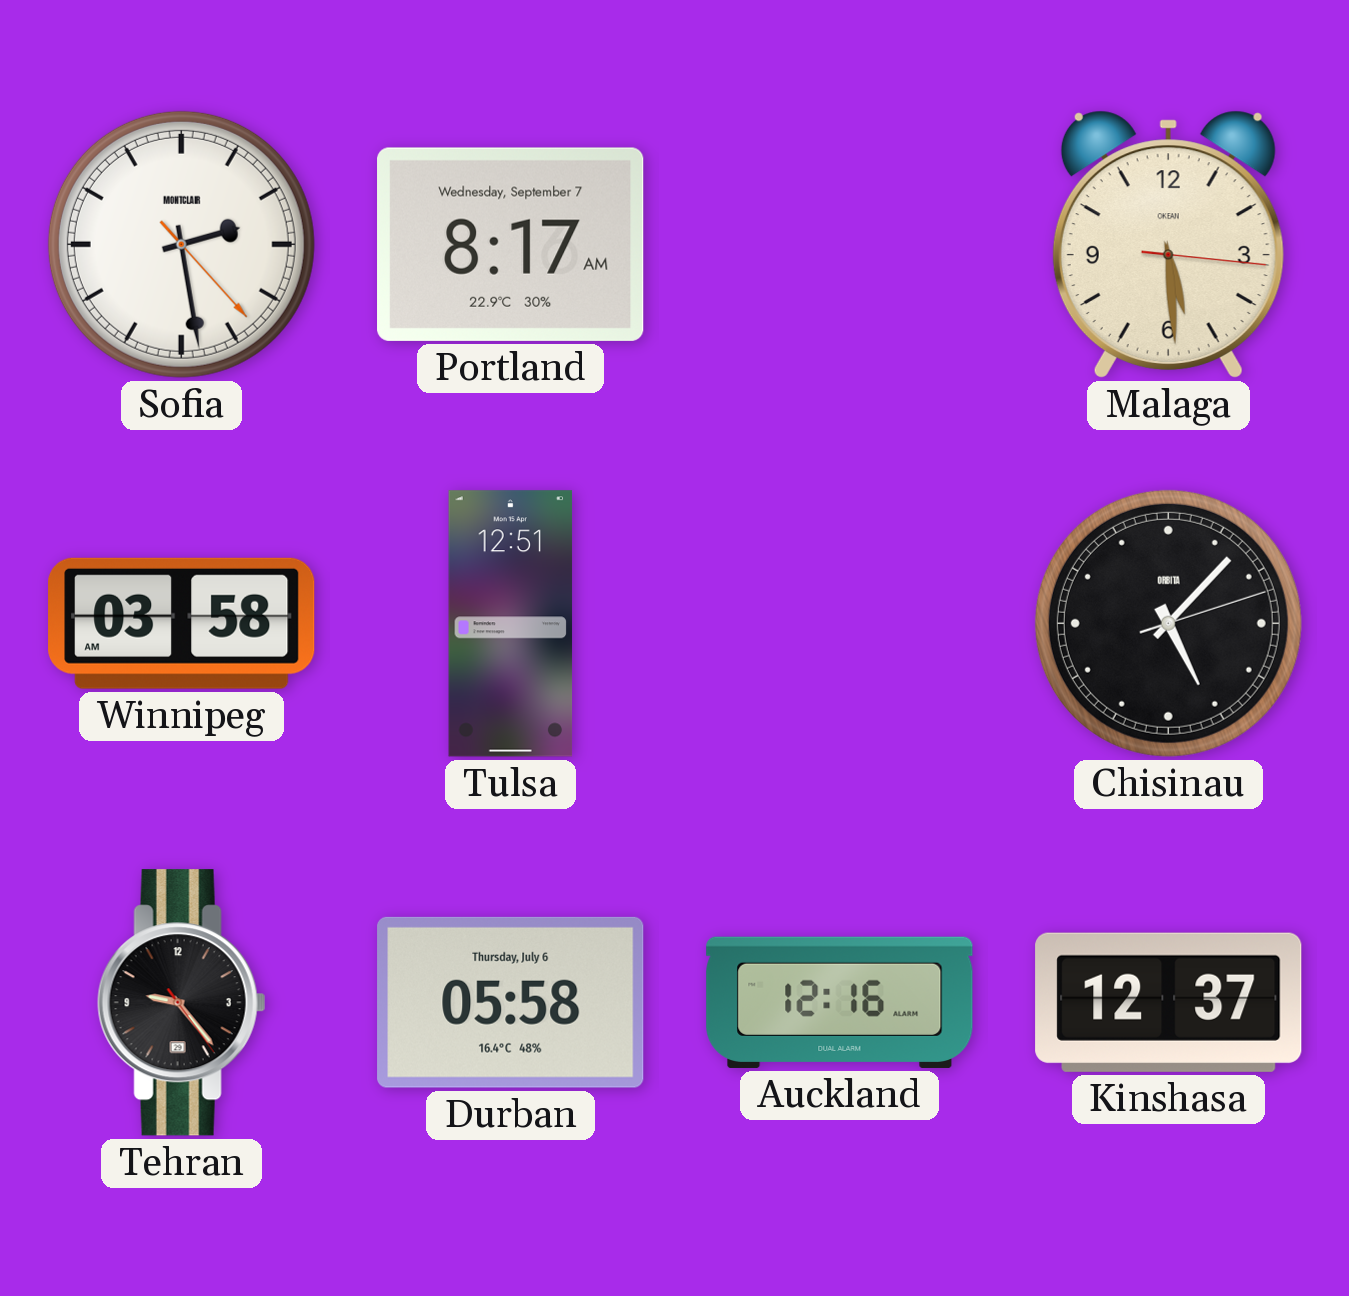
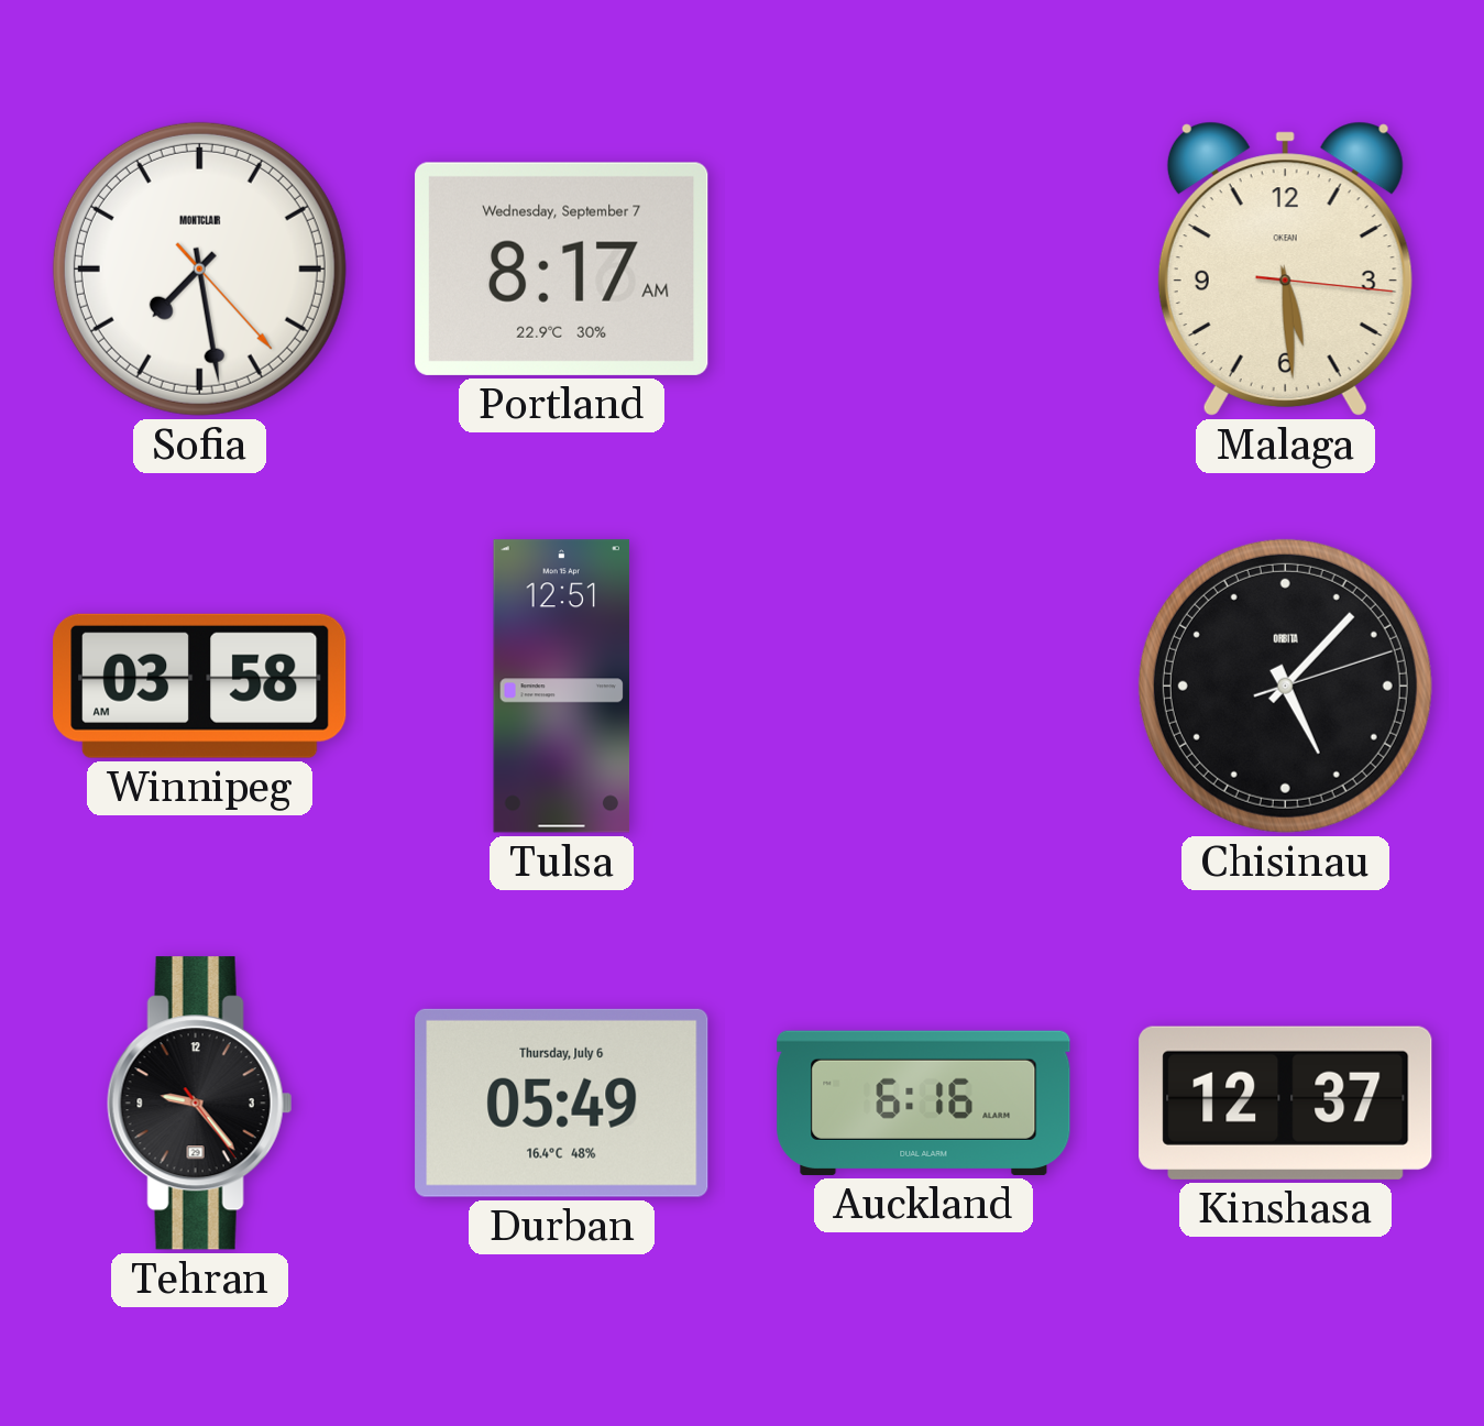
Sofia: 2:28 -> 7:28 (199, 268)
Durban: 05:58 -> 05:49 (562, 1103)
Auckland: 12:16 -> 6:16 (924, 1103)
